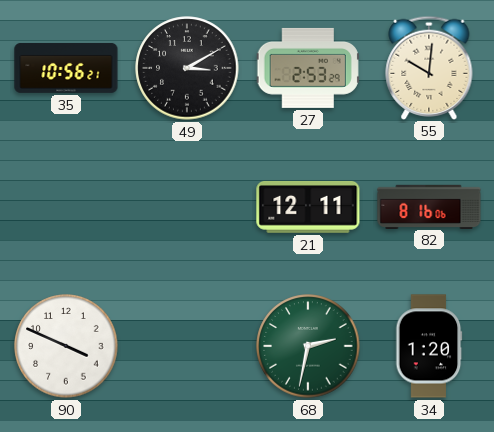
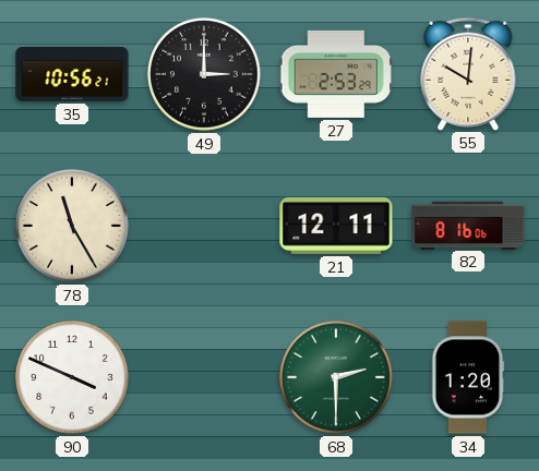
49: 3:10 -> 3:00 (204, 74)
78: none -> 11:25 (72, 226)
68: 2:32 -> 2:30 (336, 377)
